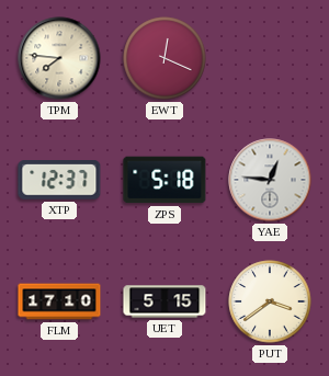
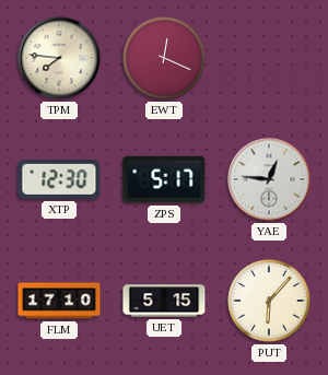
XTP: 12:37 -> 12:30 (59, 180)
ZPS: 5:18 -> 5:17 (164, 179)
PUT: 3:39 -> 6:07 (269, 301)
